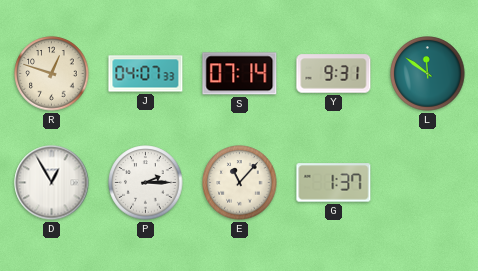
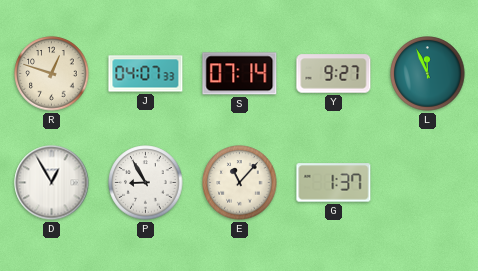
Y: 9:31 -> 9:27 (334, 74)
L: 11:51 -> 11:56 (428, 74)
P: 2:15 -> 8:55 (146, 183)
